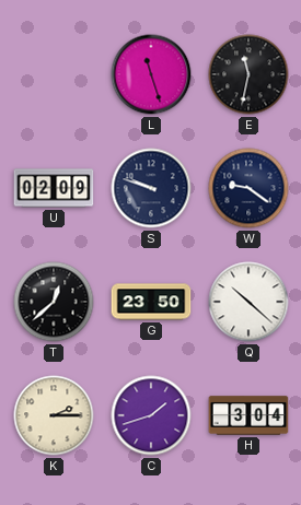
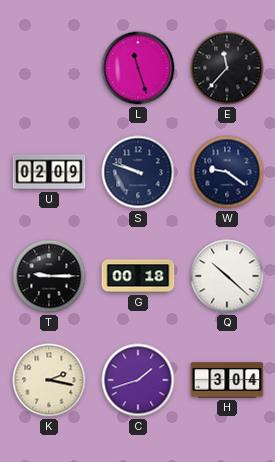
E: 11:32 -> 11:37 (227, 68)
T: 12:38 -> 9:15 (49, 276)
G: 23:50 -> 00:18 (138, 276)
K: 2:15 -> 2:17 (49, 380)
